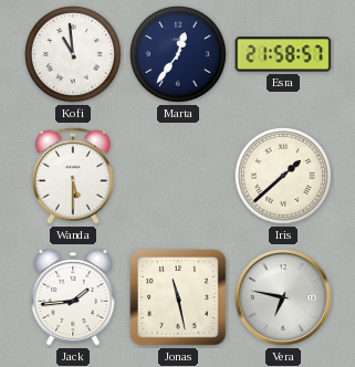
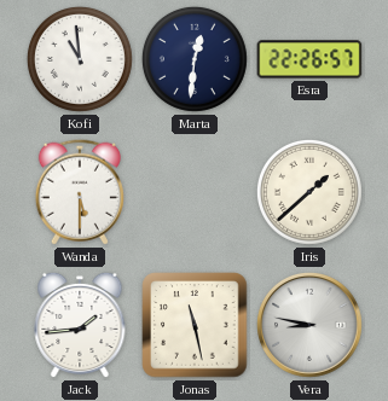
Marta: 12:36 -> 12:31 (195, 59)
Esra: 21:58 -> 22:26 (309, 59)
Vera: 6:47 -> 8:47 (311, 326)
